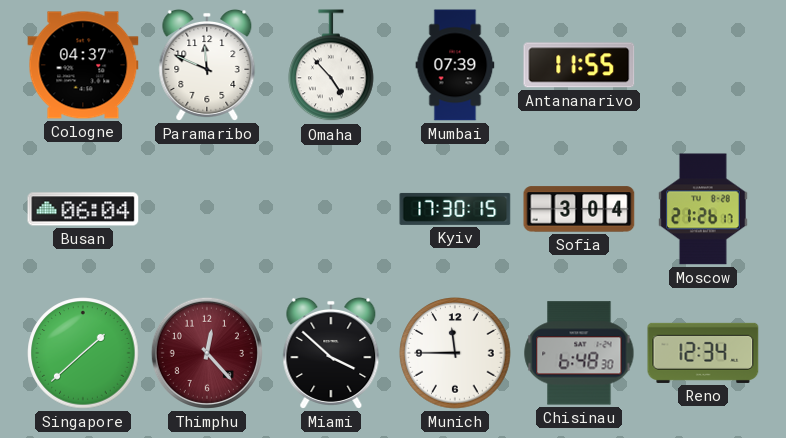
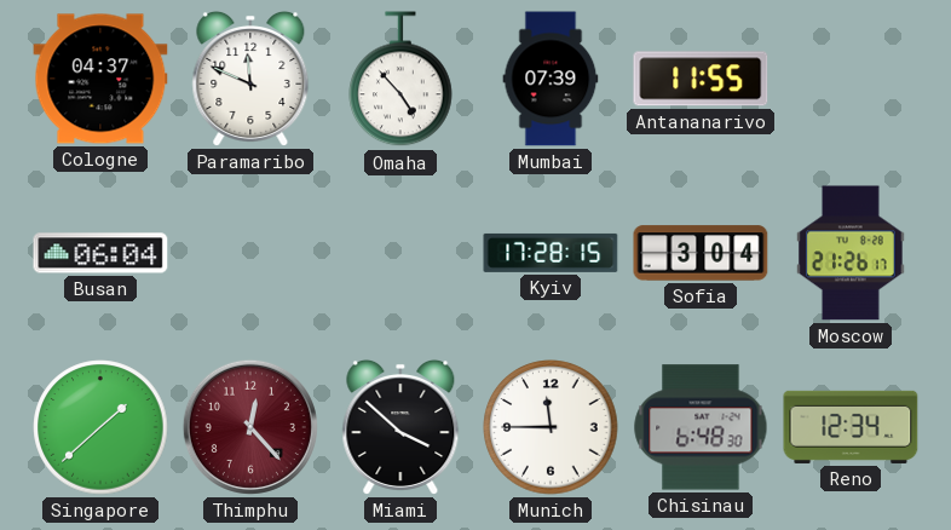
Kyiv: 17:30 -> 17:28 (551, 253)
